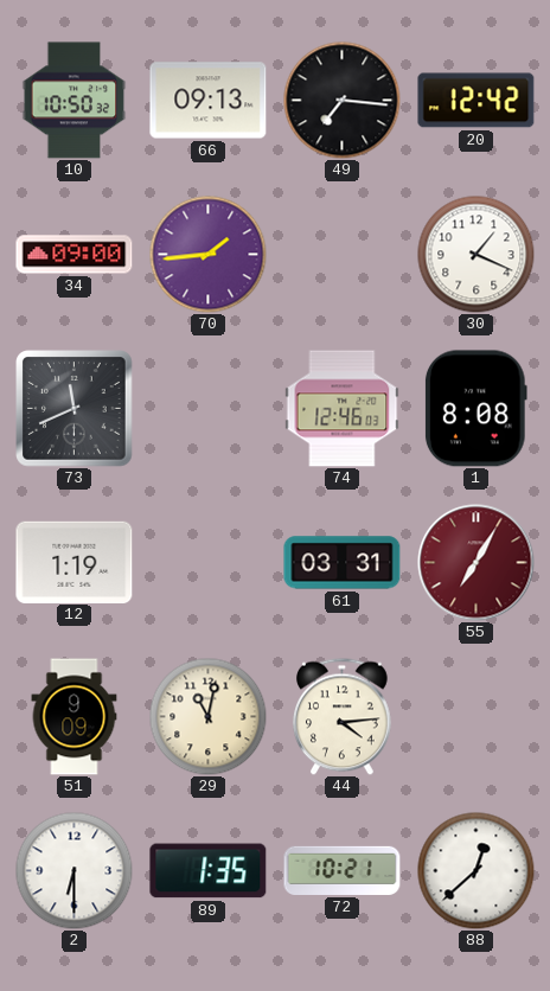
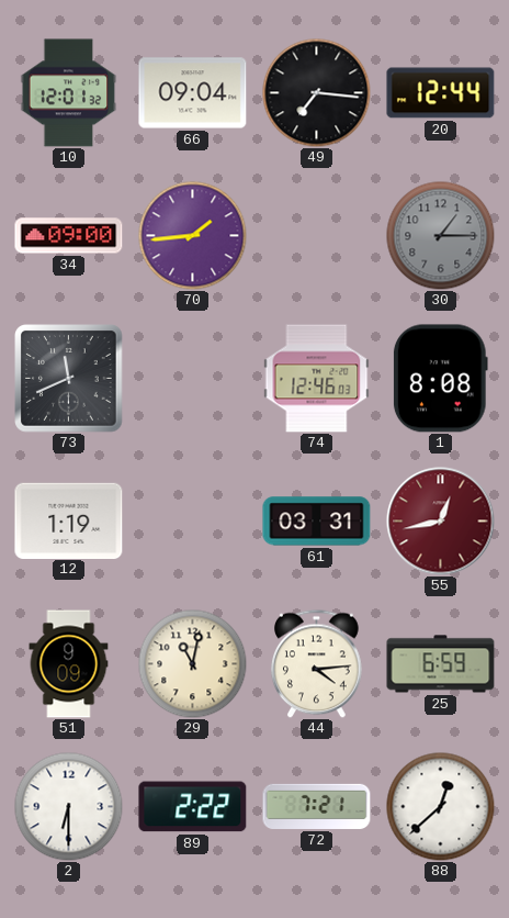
10: 10:50 -> 12:01 (69, 93)
66: 09:13 -> 09:04 (193, 93)
20: 12:42 -> 12:44 (441, 93)
30: 1:19 -> 1:15 (441, 236)
30 dial: white -> grey (441, 236)
55: 7:05 -> 12:43 (441, 522)
25: none -> 6:59 (441, 664)
89: 1:35 -> 2:22 (193, 807)
72: 10:21 -> 7:21 (317, 806)
